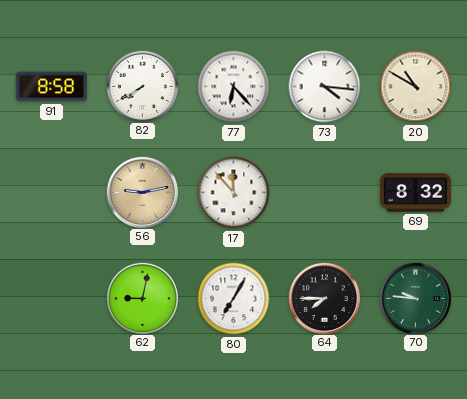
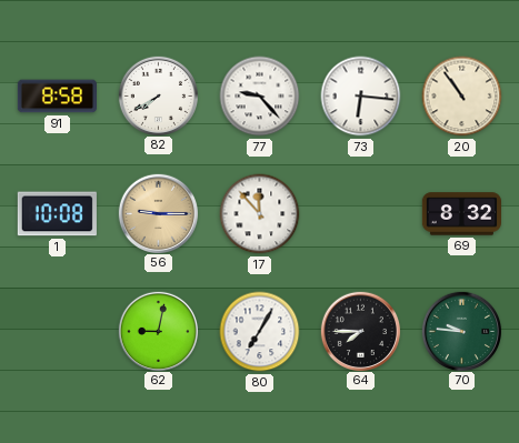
77: 6:23 -> 9:23 (260, 97)
73: 4:16 -> 6:16 (361, 97)
20: 10:50 -> 10:54 (462, 97)
1: none -> 10:08 (57, 214)
56: 9:13 -> 9:15 (158, 213)
